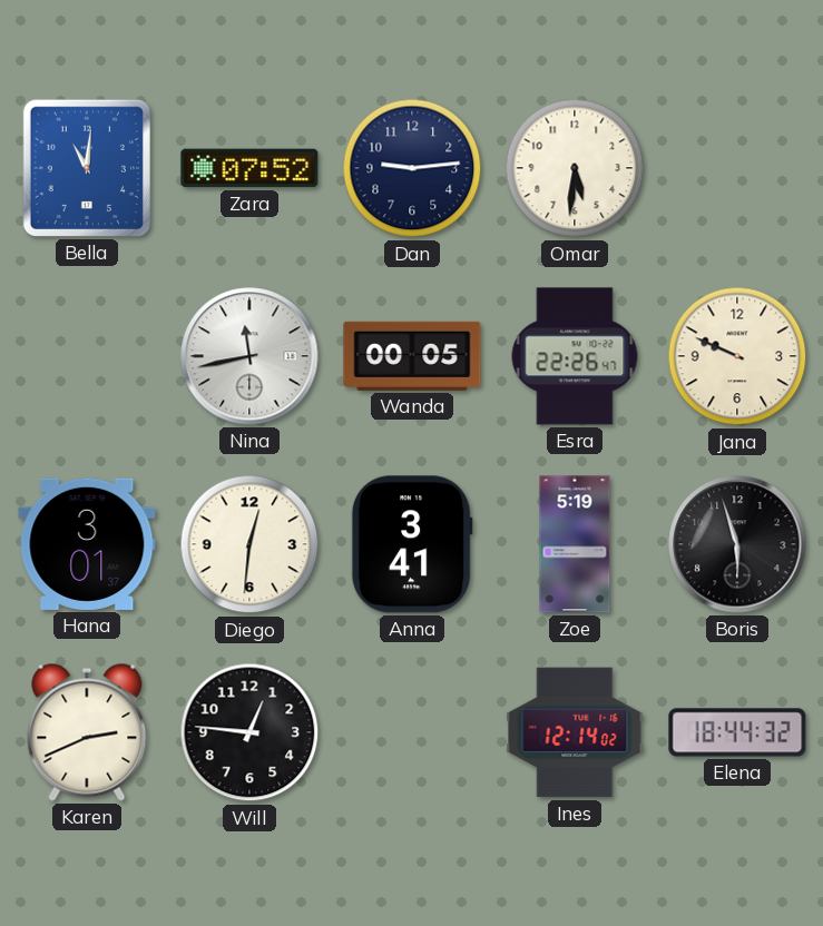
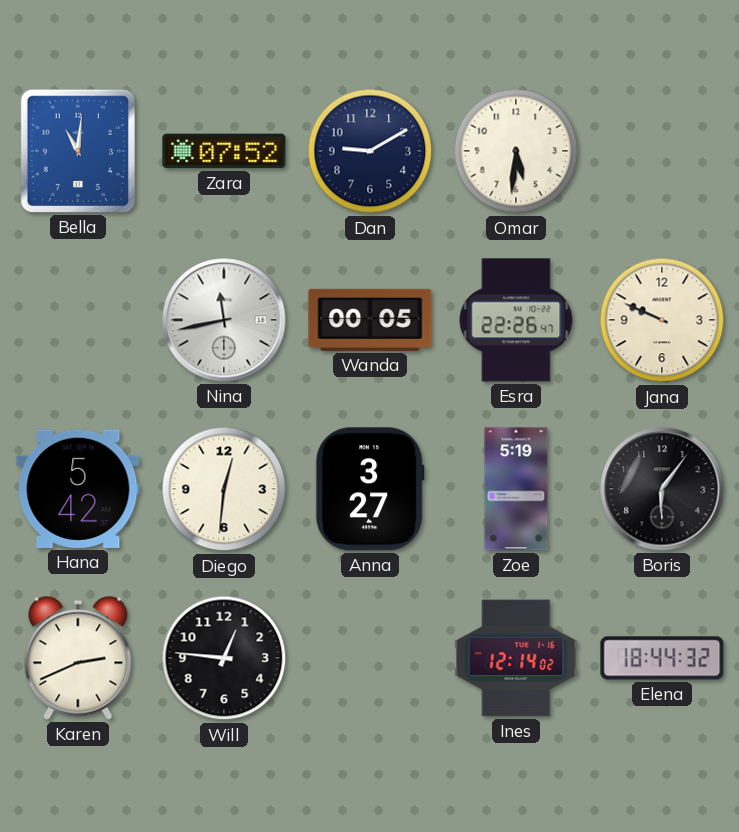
Dan: 9:14 -> 9:10 (370, 151)
Hana: 3:01 -> 5:42 (78, 489)
Anna: 3:41 -> 3:27 (370, 489)
Boris: 5:57 -> 6:06 (662, 489)
